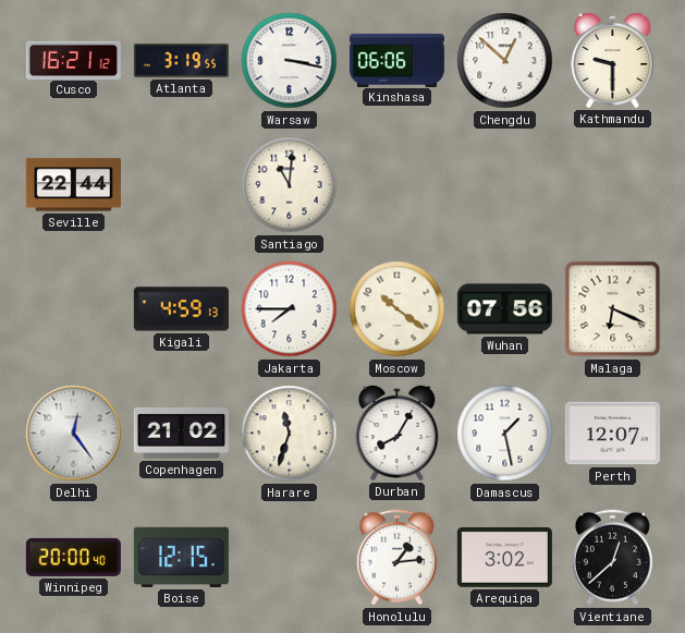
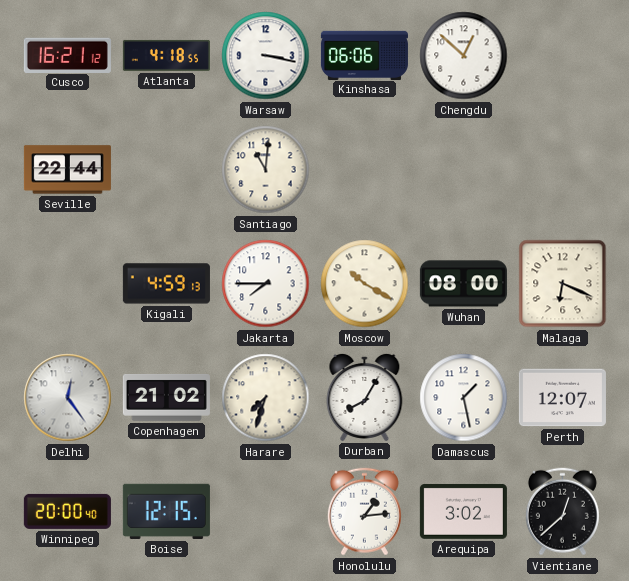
Atlanta: 3:19 -> 4:18 (166, 55)
Kathmandu: 9:30 -> none (613, 60)
Moscow: 10:21 -> 10:20 (365, 284)
Wuhan: 07:56 -> 08:00 (463, 284)
Harare: 11:33 -> 7:33 (266, 398)
